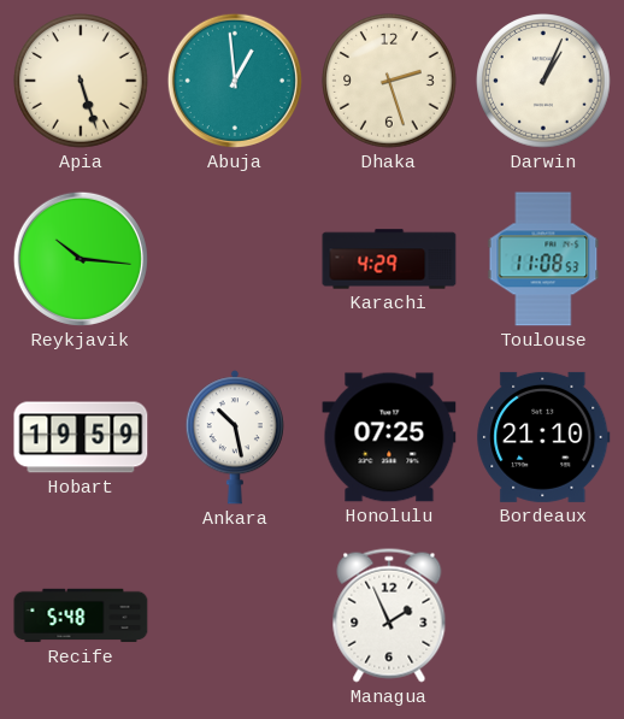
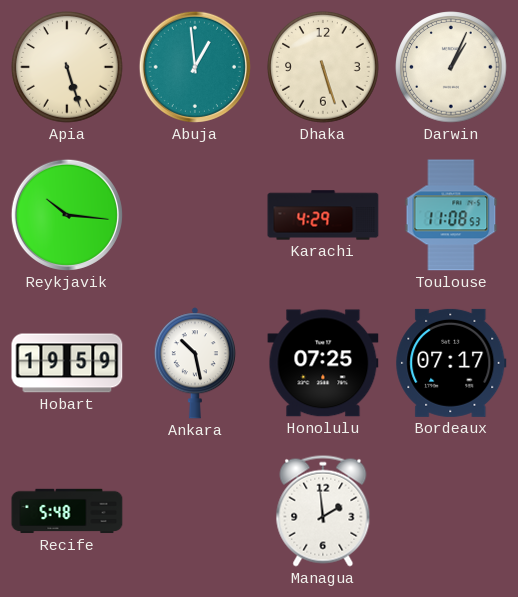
Dhaka: 2:27 -> 5:27 (323, 67)
Bordeaux: 21:10 -> 07:17 (451, 363)
Managua: 1:56 -> 1:59 (323, 511)
